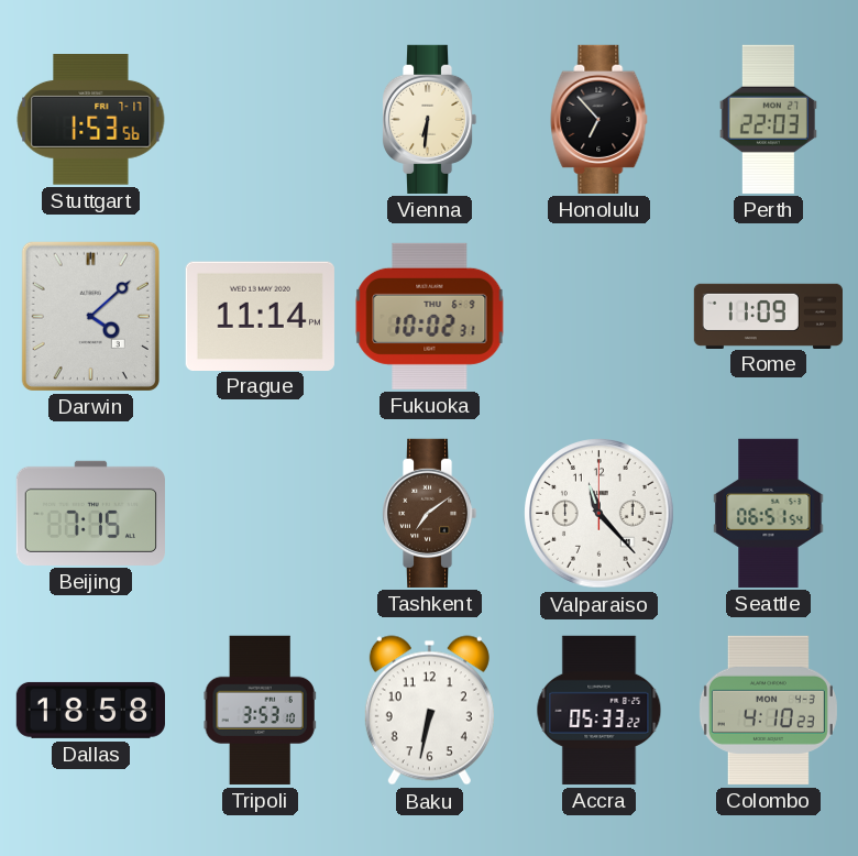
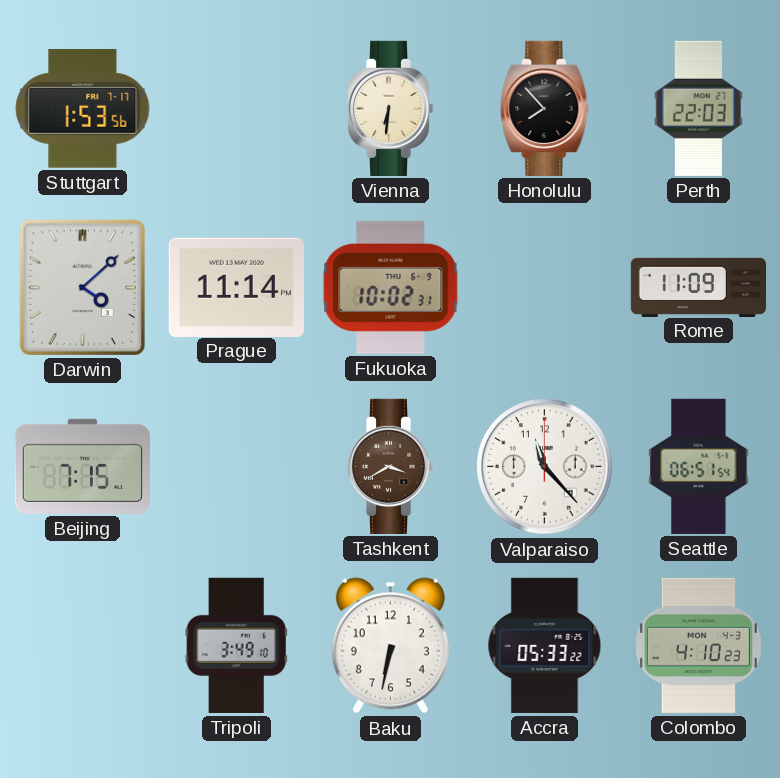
Honolulu: 6:53 -> 7:53 (545, 108)
Tashkent: 7:09 -> 3:40 (390, 466)
Dallas: 18:58 -> none (90, 710)
Tripoli: 3:53 -> 3:49 (236, 645)
